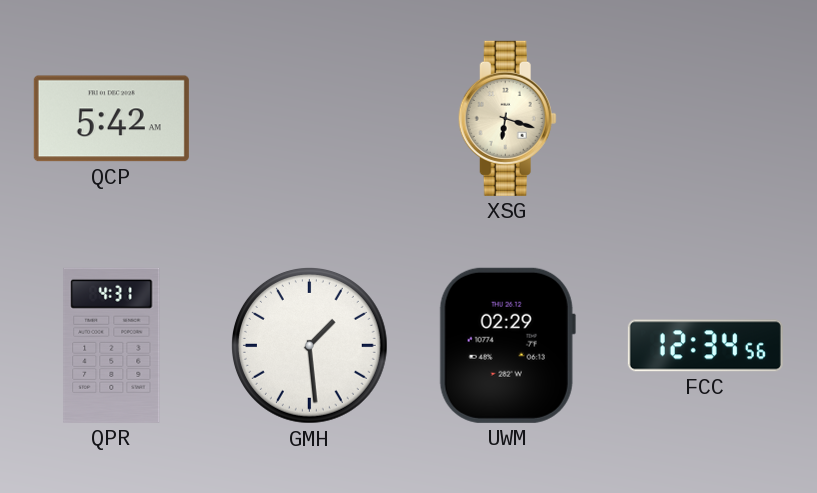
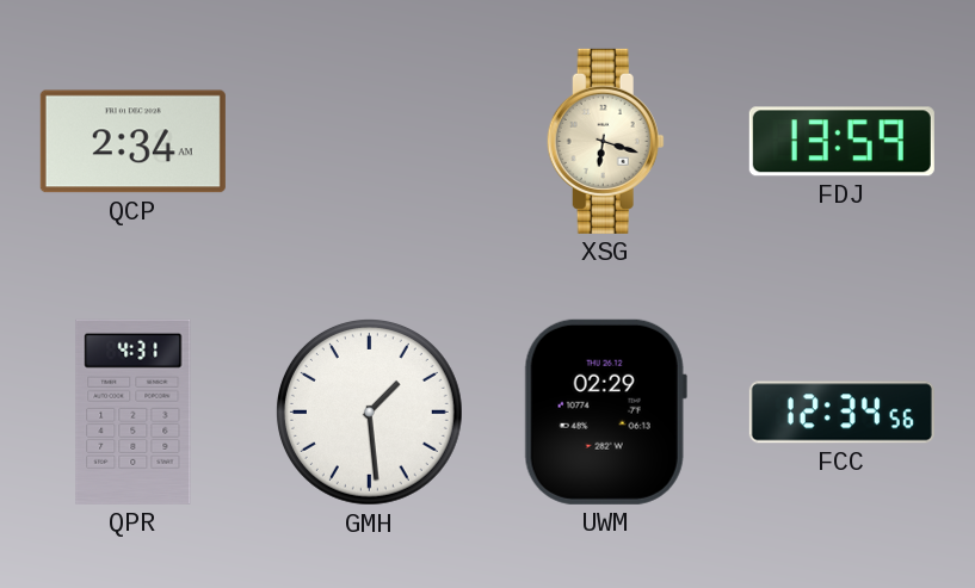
QCP: 5:42 -> 2:34 (132, 142)
FDJ: none -> 13:59 (841, 142)
